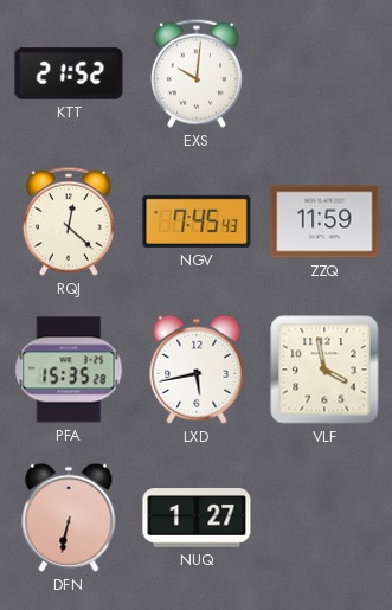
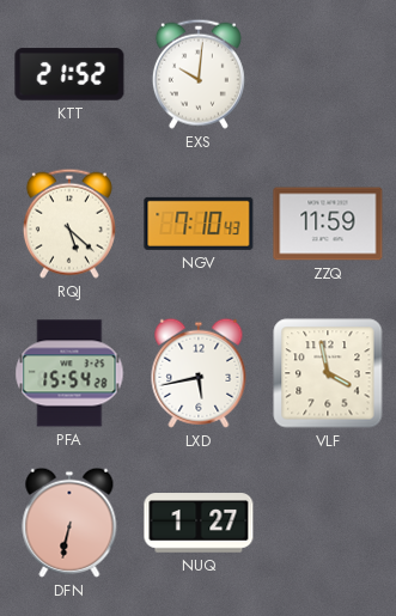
RQJ: 12:22 -> 5:22 (69, 224)
NGV: 7:45 -> 7:10 (199, 224)
PFA: 15:35 -> 15:54 (69, 373)
